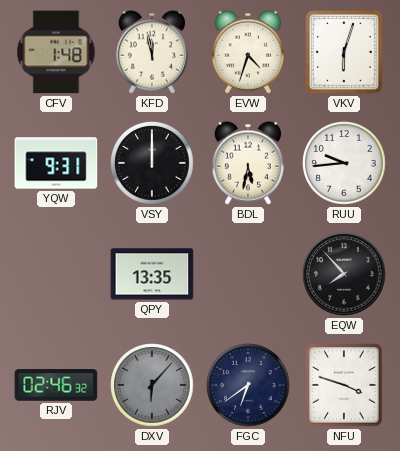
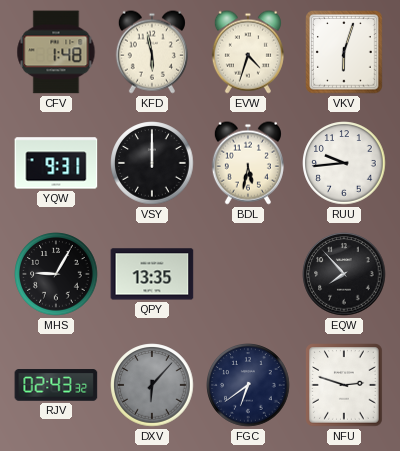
KFD: 11:58 -> 5:58 (152, 52)
MHS: none -> 9:05 (56, 274)
RJV: 02:46 -> 02:43 (56, 385)
NFU: 3:48 -> 2:48 (344, 385)
